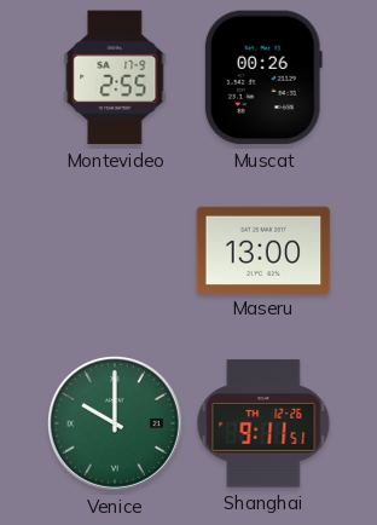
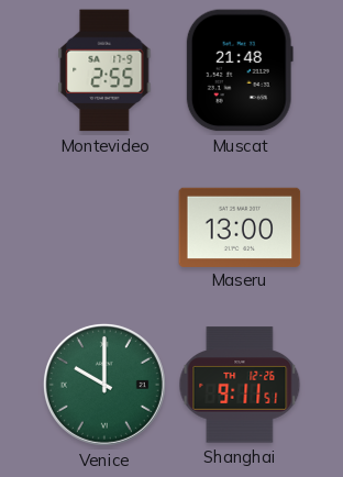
Muscat: 00:26 -> 21:48 (240, 70)
